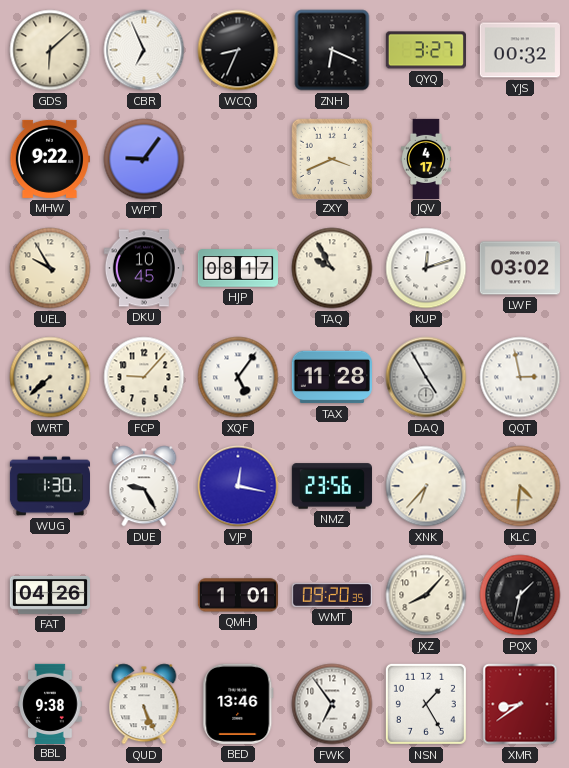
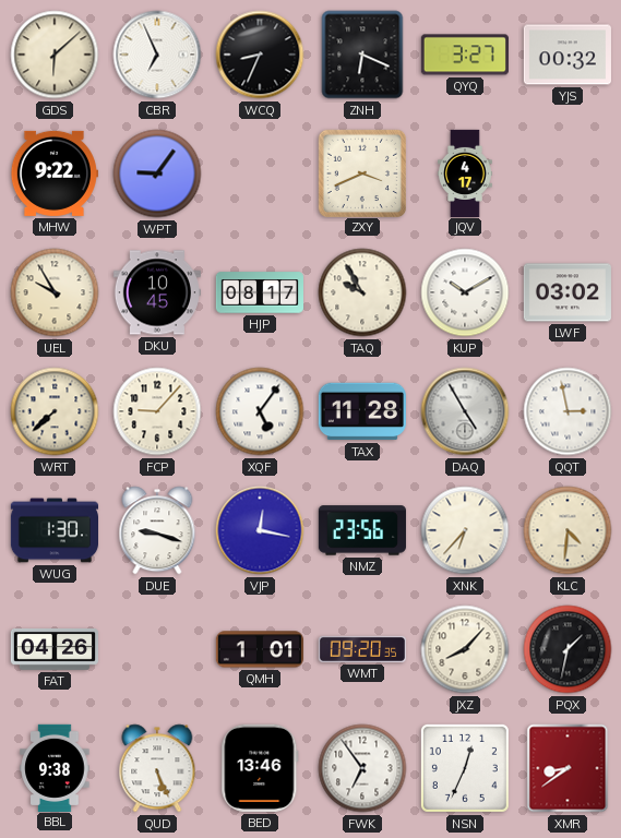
KUP: 12:12 -> 10:10 (465, 292)
DUE: 9:25 -> 9:18 (157, 530)
NSN: 1:25 -> 12:34 (465, 768)
